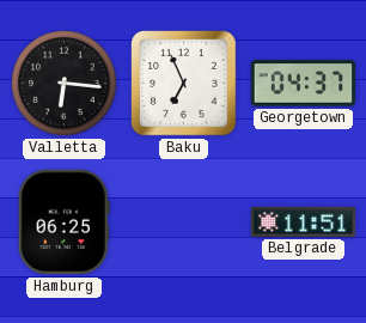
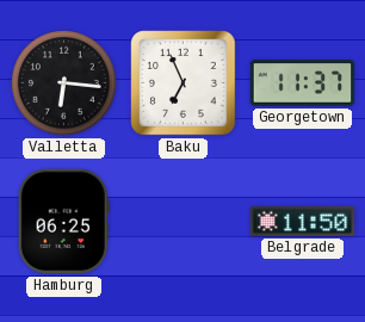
Georgetown: 04:37 -> 11:37 (303, 83)
Belgrade: 11:51 -> 11:50 (303, 221)
